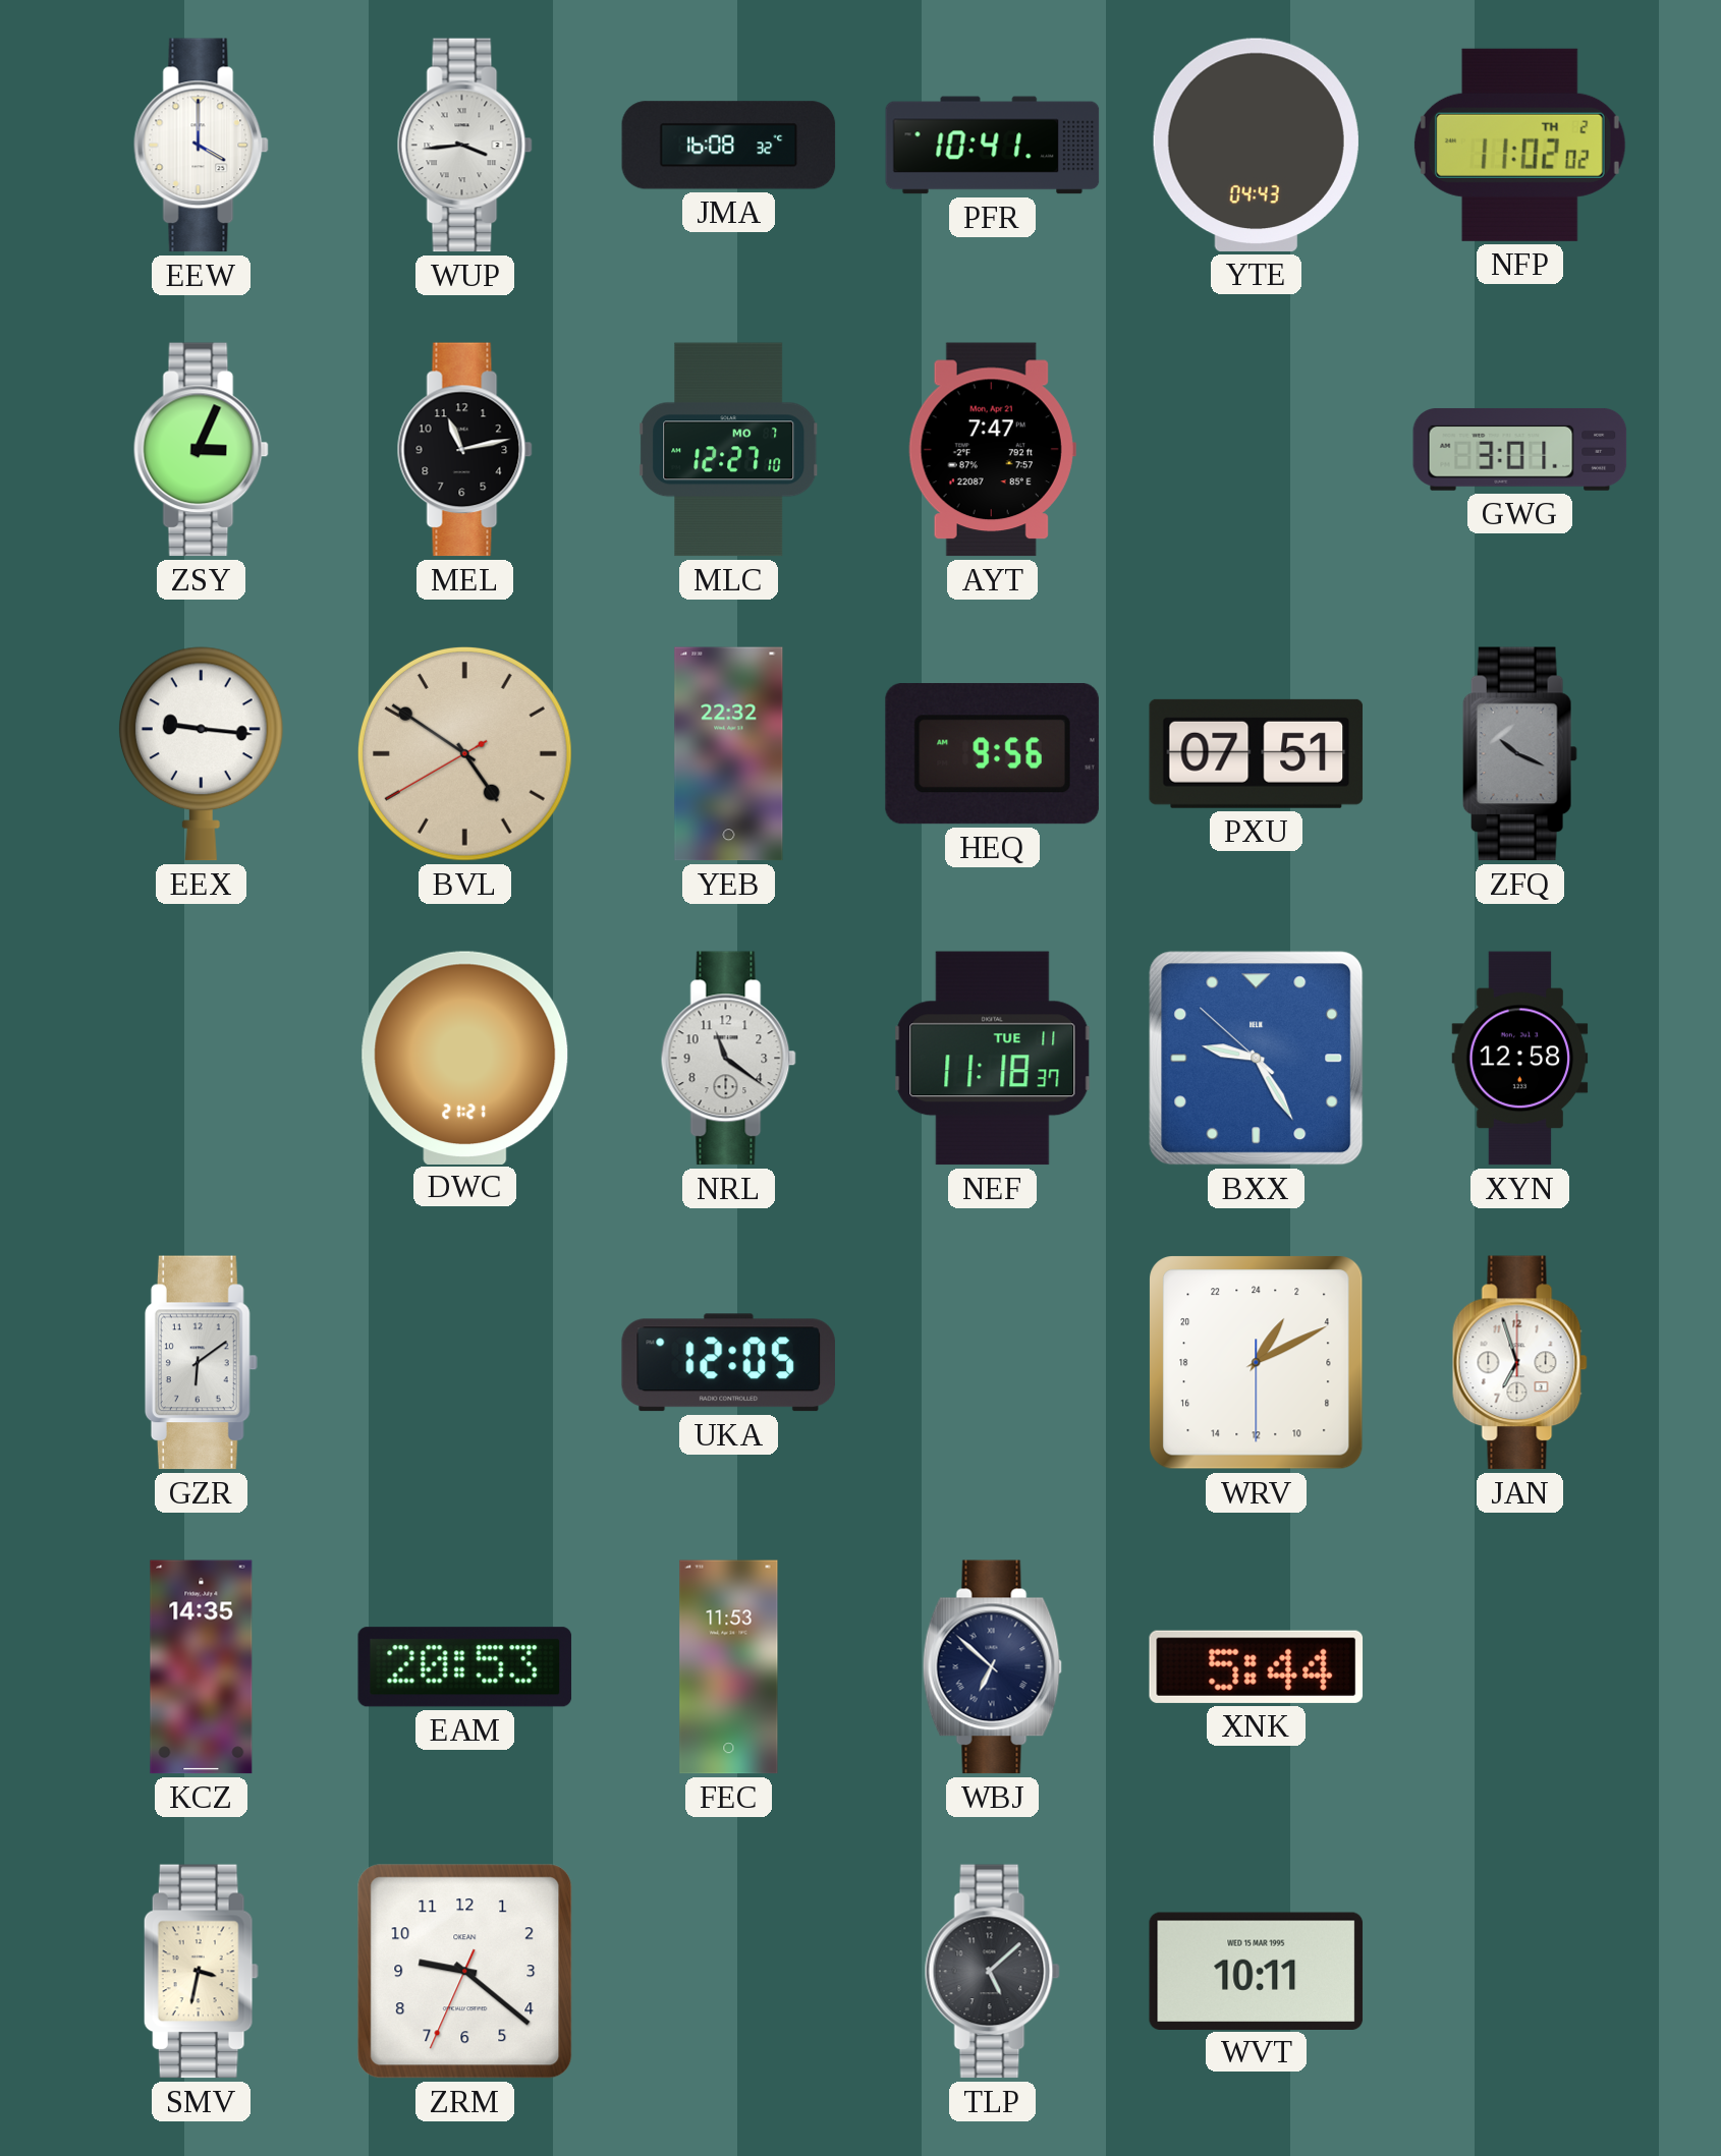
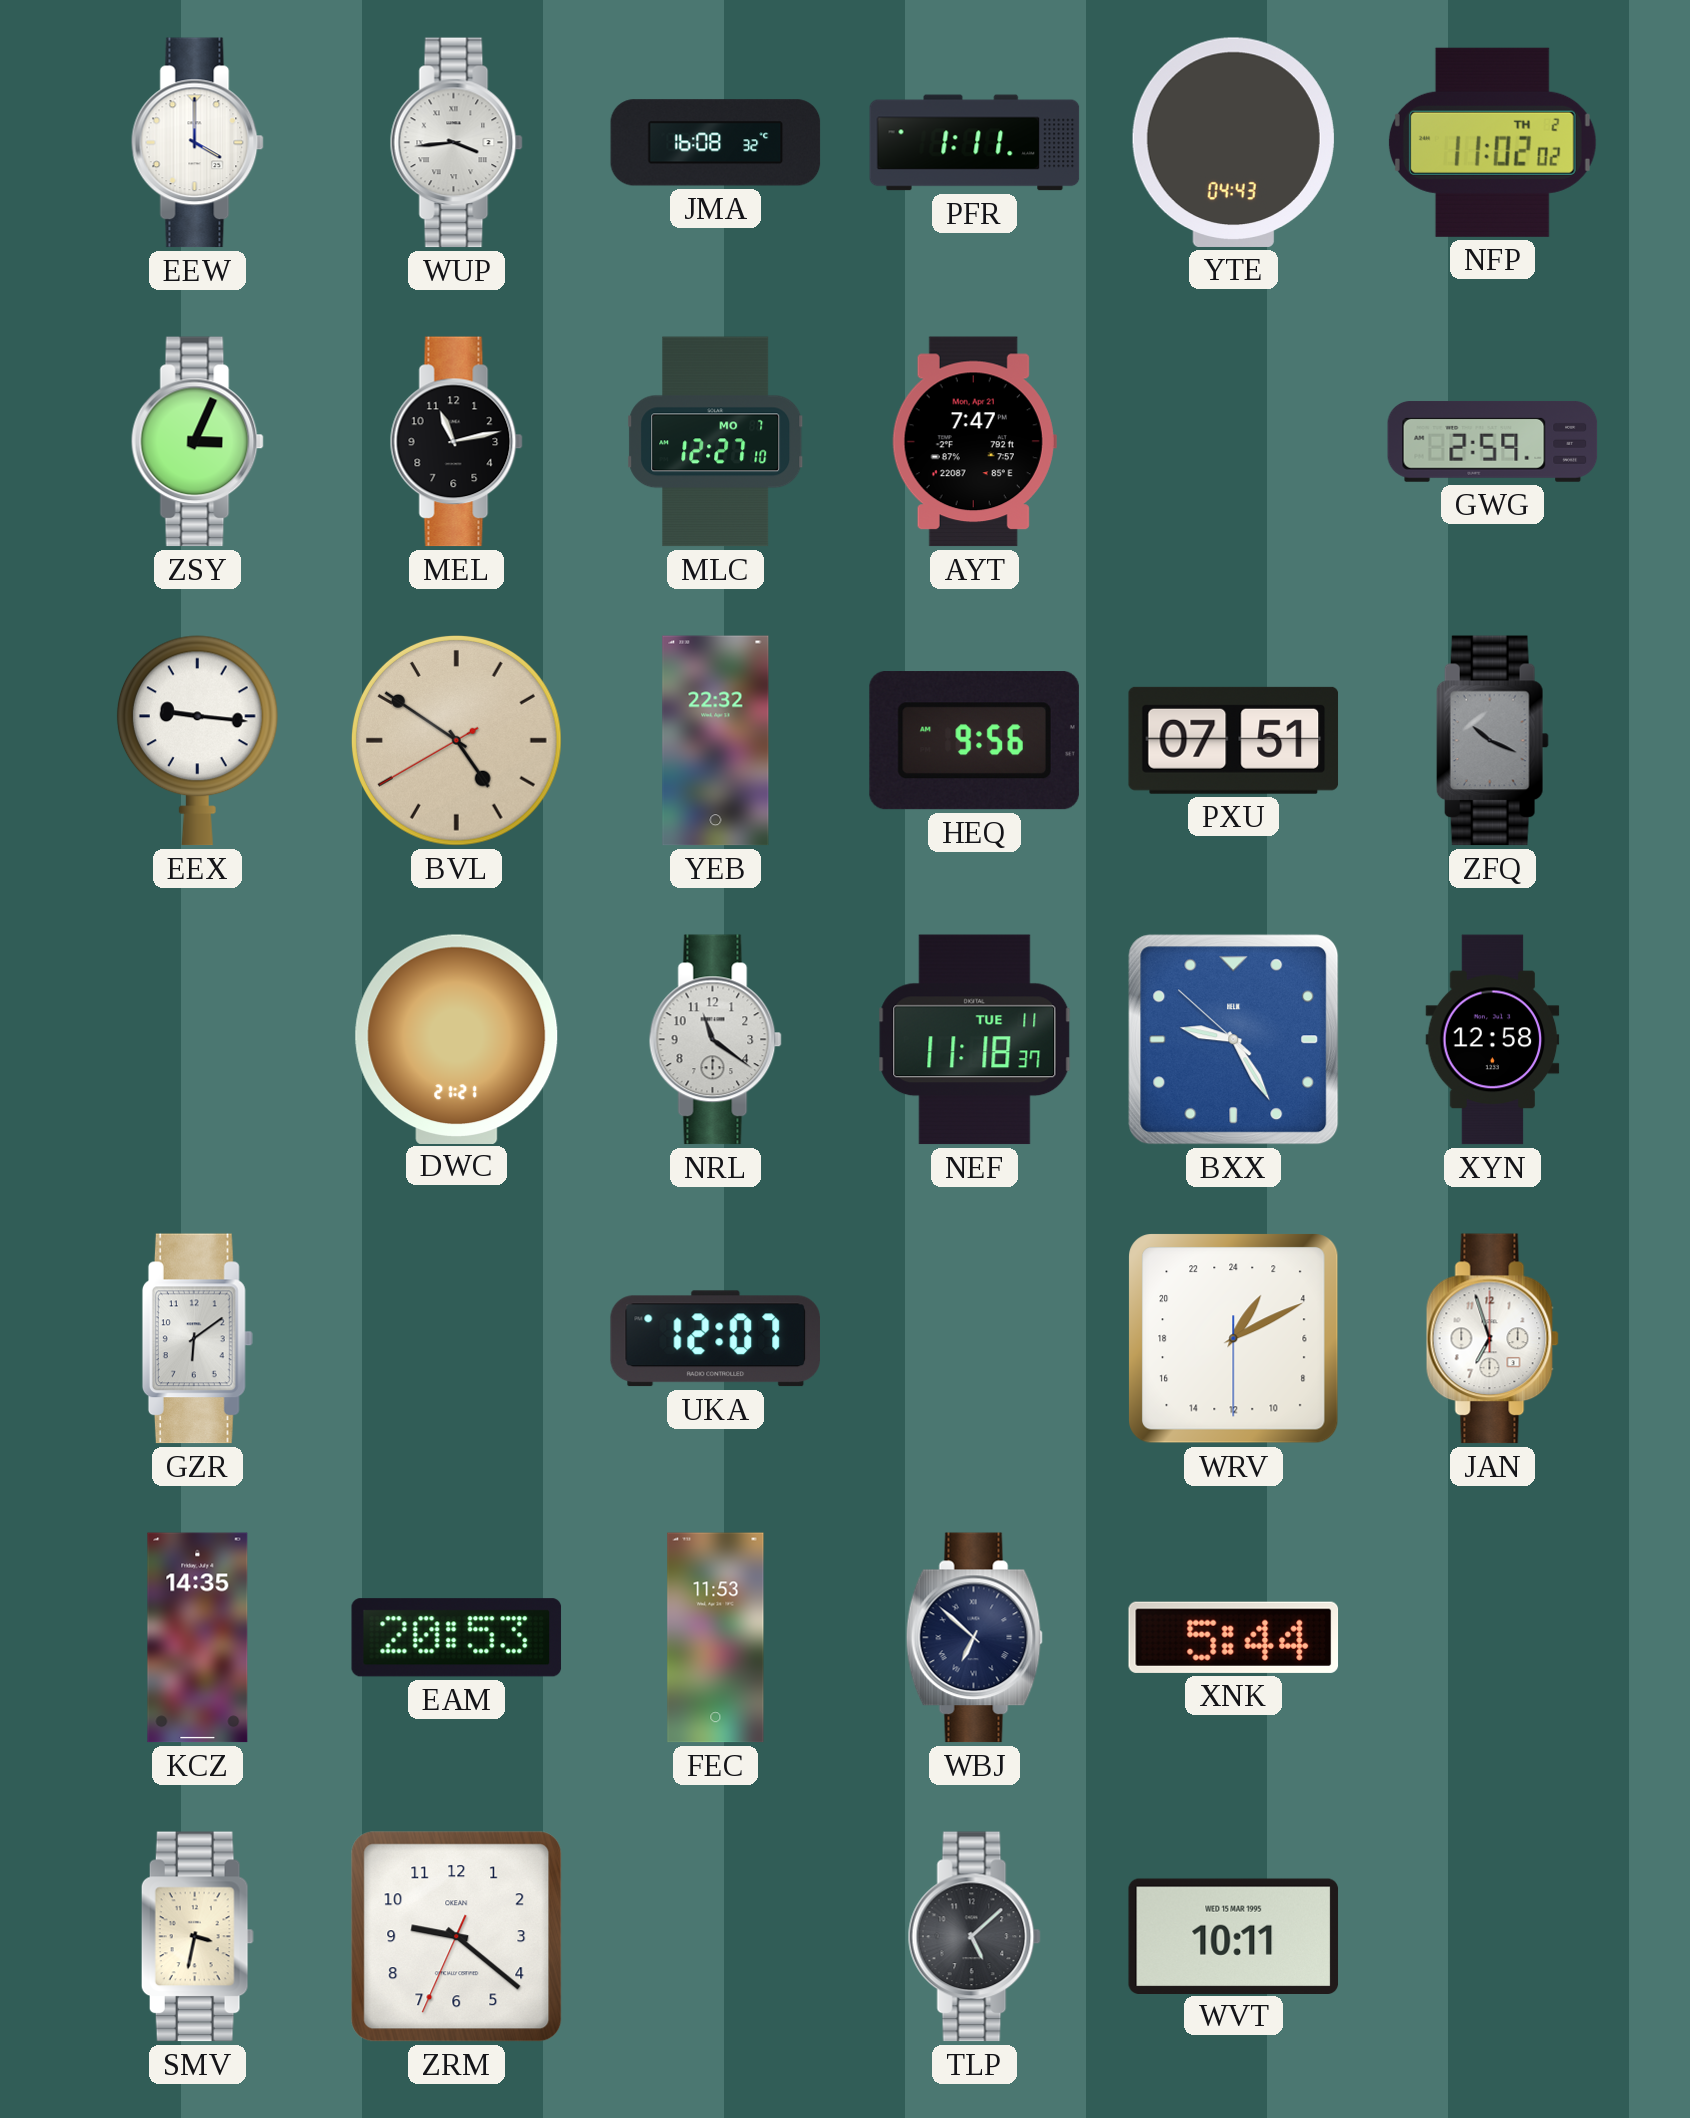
PFR: 10:41 -> 1:11 (975, 143)
GWG: 3:01 -> 2:59 (1493, 441)
UKA: 12:05 -> 12:07 (715, 1339)
